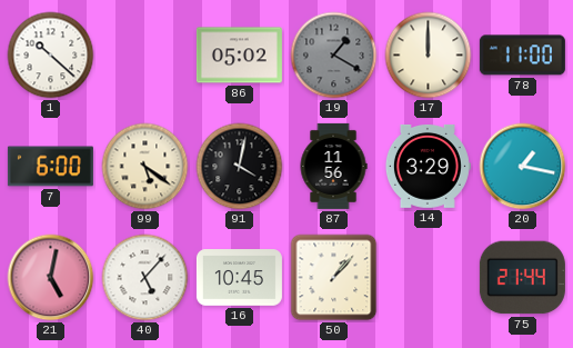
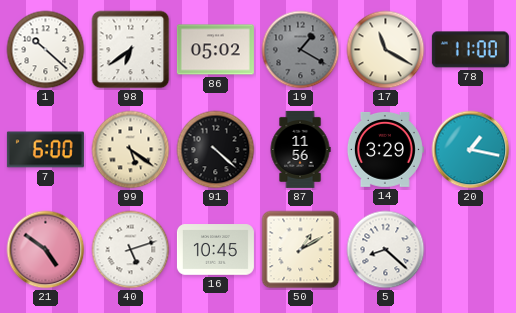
98: none -> 6:39 (131, 50)
17: 12:00 -> 11:20 (386, 50)
91: 4:02 -> 4:22 (216, 150)
21: 5:02 -> 4:51 (46, 250)
40: 5:07 -> 5:12 (131, 250)
50: 1:07 -> 1:10 (301, 250)
5: none -> 8:22 (386, 250)
75: 21:44 -> none (522, 278)
